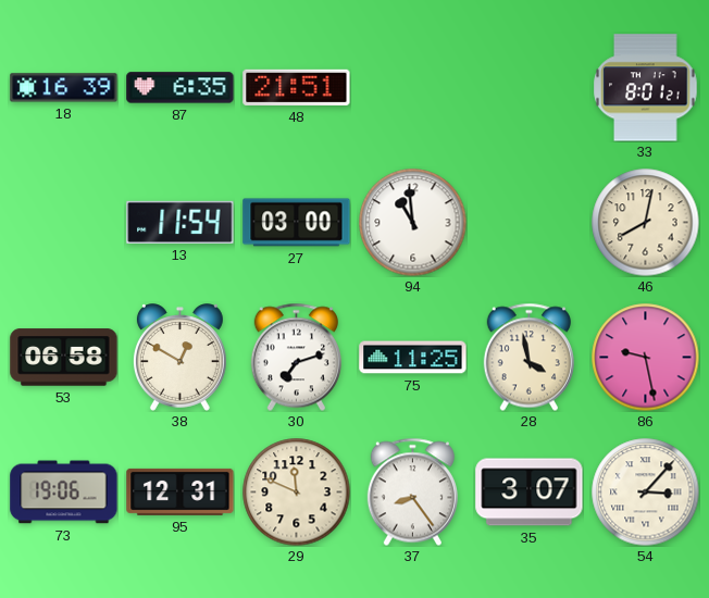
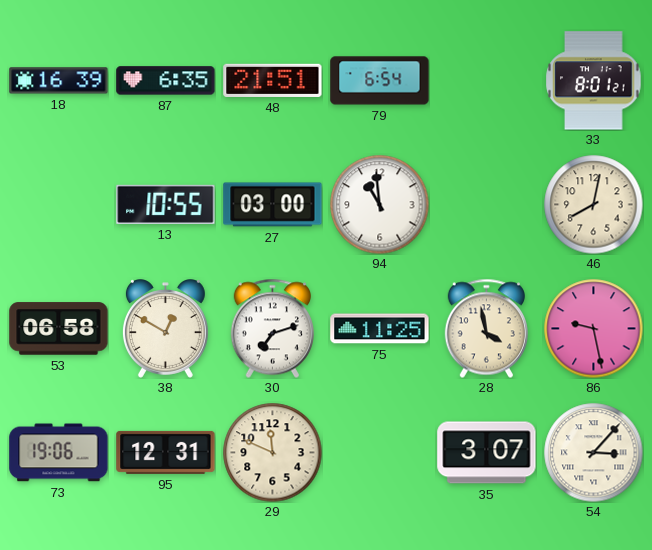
79: none -> 6:54 (380, 81)
13: 11:54 -> 10:55 (166, 204)
37: 8:24 -> none (412, 491)
